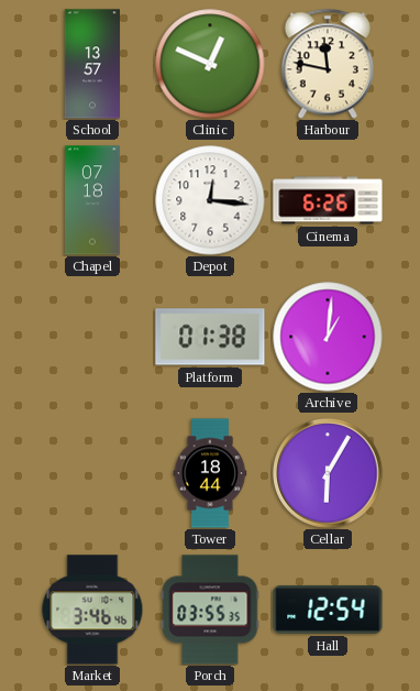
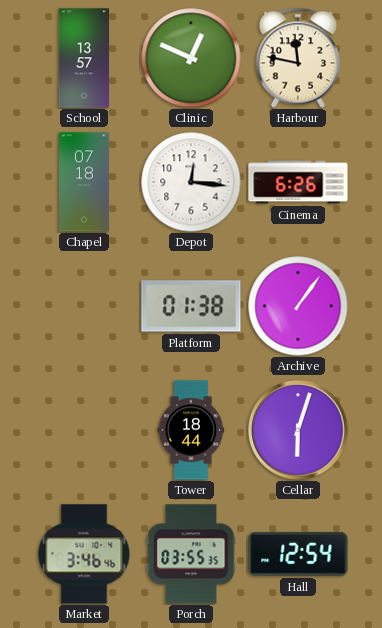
Archive: 1:01 -> 1:06 (298, 306)
Cellar: 6:05 -> 6:03 (298, 430)
